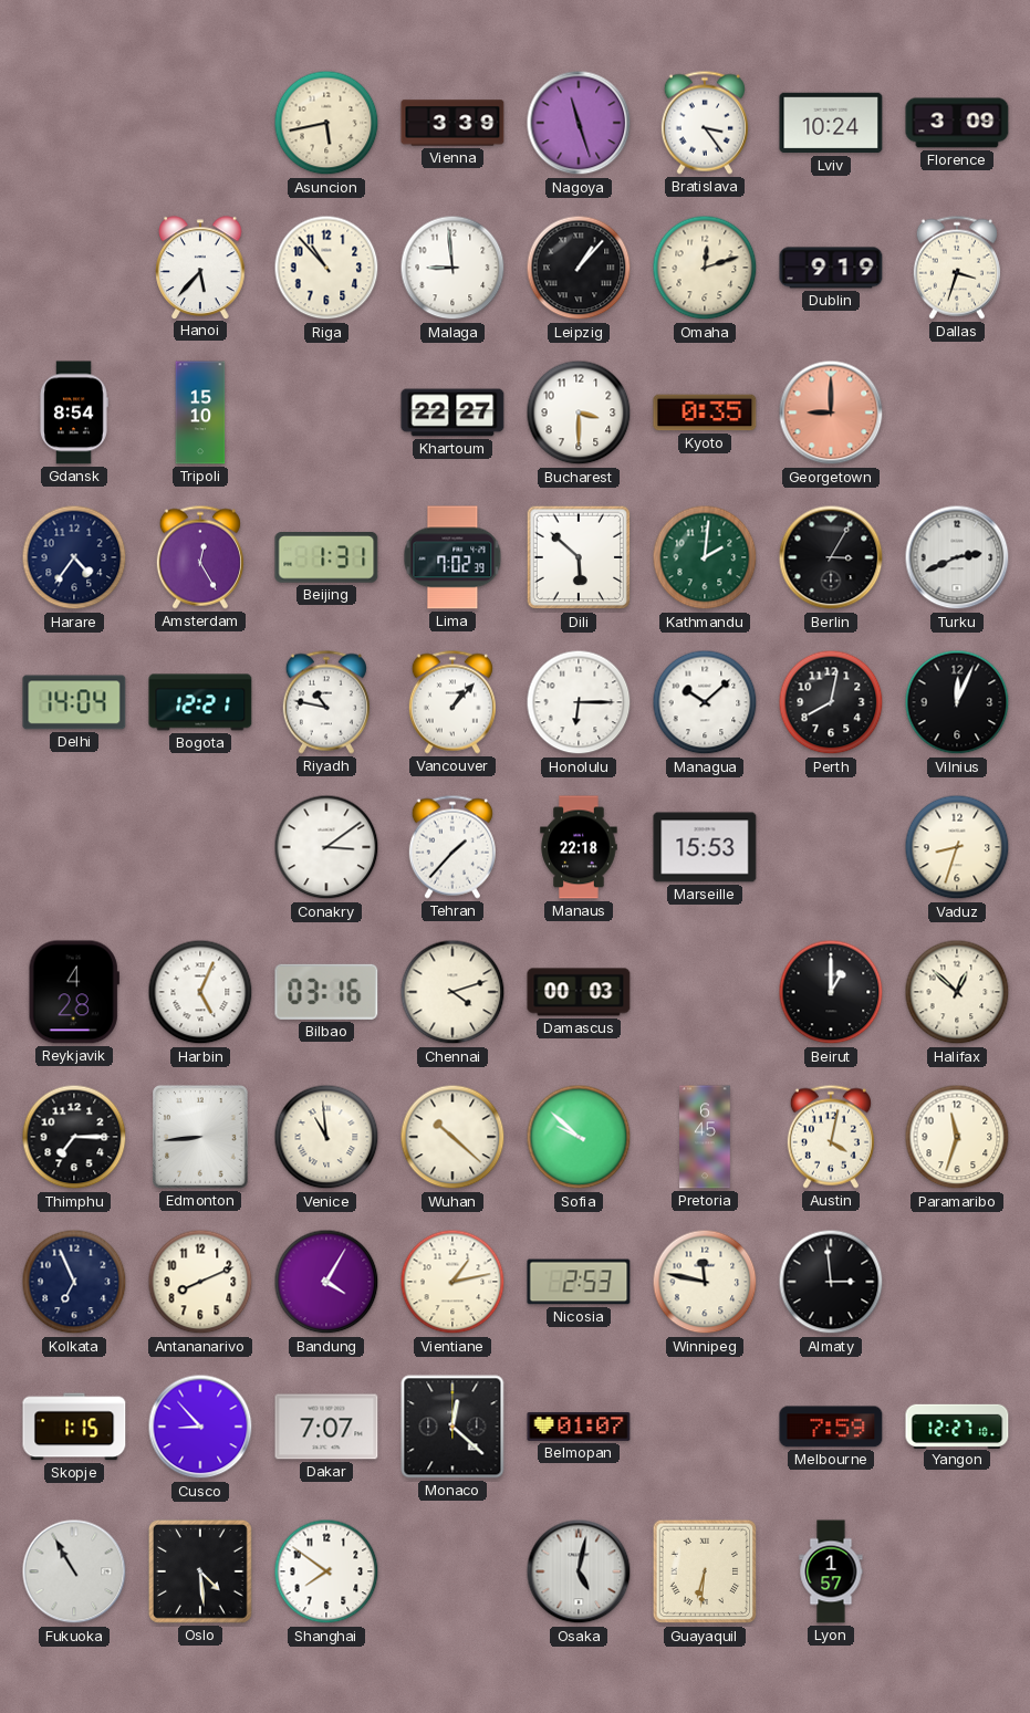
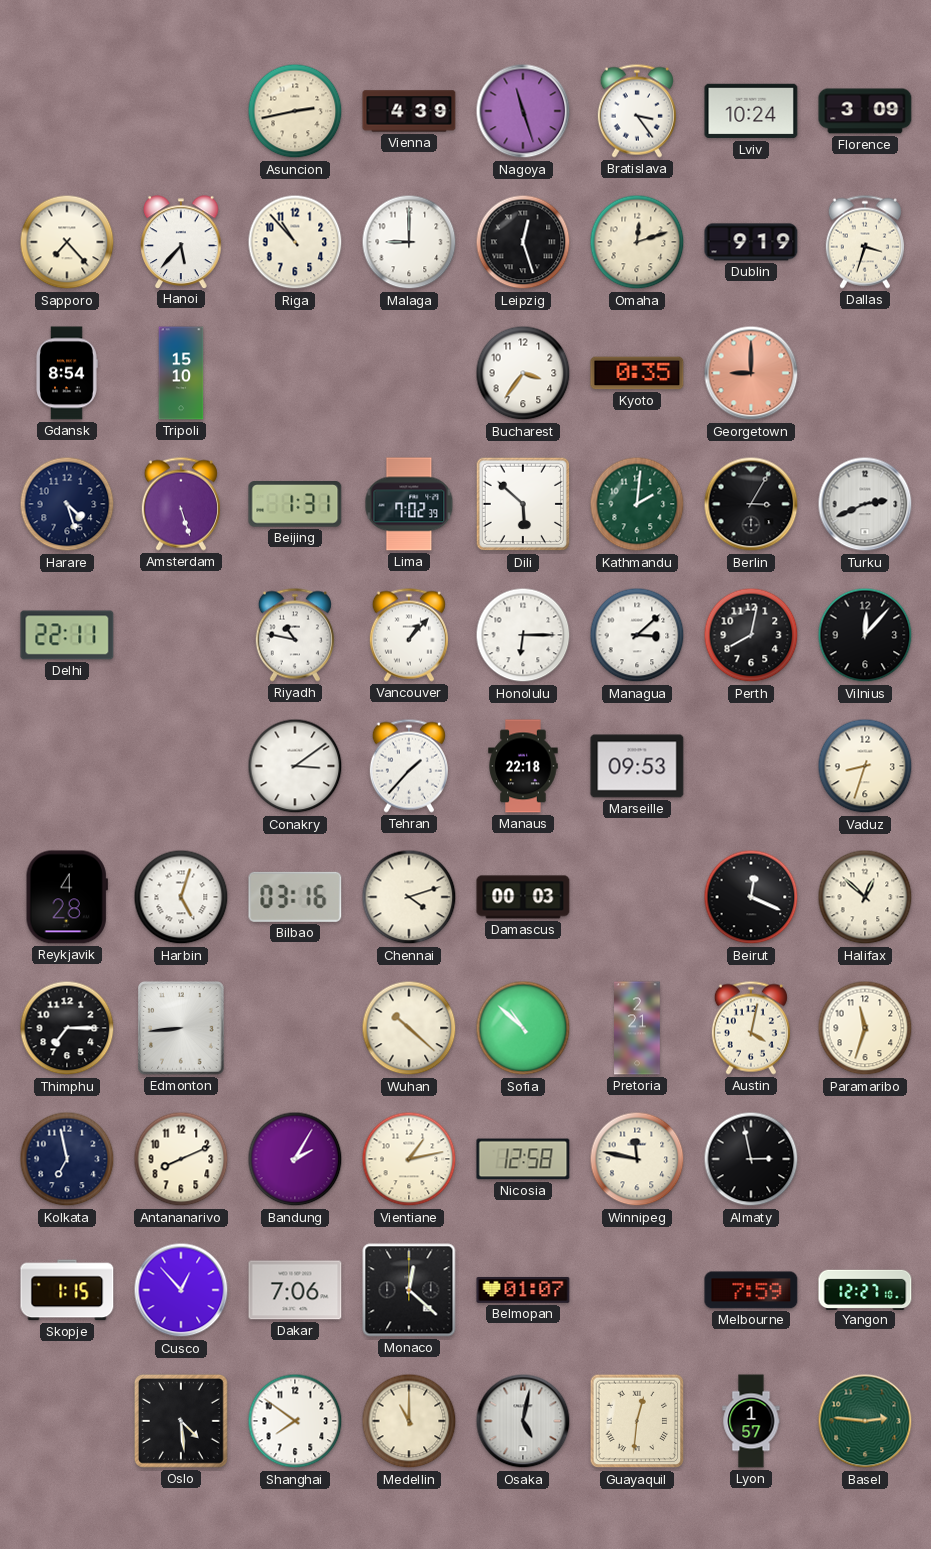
Asuncion: 5:43 -> 2:43 (295, 111)
Vienna: 3:39 -> 4:39 (409, 111)
Sapporo: none -> 7:23 (67, 242)
Malaga: 8:59 -> 9:00 (409, 242)
Leipzig: 1:07 -> 12:27 (523, 242)
Khartoum: 22:27 -> none (452, 412)
Bucharest: 3:30 -> 3:36 (523, 373)
Harare: 4:36 -> 4:27 (67, 504)
Amsterdam: 12:25 -> 5:27 (181, 504)
Delhi: 14:04 -> 22:11 (67, 635)
Bogota: 12:21 -> none (200, 702)
Managua: 10:08 -> 3:08 (637, 635)
Vilnius: 12:04 -> 12:07 (865, 635)
Marseille: 15:53 -> 09:53 (637, 766)
Harbin: 5:04 -> 5:03 (181, 897)
Beirut: 1:00 -> 12:19 (751, 897)
Venice: 10:59 -> none (326, 1137)
Sofia: 9:52 -> 10:52 (523, 1028)
Pretoria: 6:45 -> 2:21 (637, 1028)
Kolkata: 6:56 -> 6:58 (67, 1159)
Bandung: 4:05 -> 2:05 (295, 1159)
Nicosia: 2:53 -> 12:58 (523, 1159)
Almaty: 2:59 -> 2:58 (751, 1159)
Cusco: 8:53 -> 12:53 (181, 1290)
Dakar: 7:07 -> 7:06 (295, 1290)
Fukuoka: 10:55 -> none (74, 1571)
Medellin: none -> 11:00 (409, 1421)
Guayaquil: 6:31 -> 12:31 (637, 1421)
Basel: none -> 2:46 (865, 1421)
